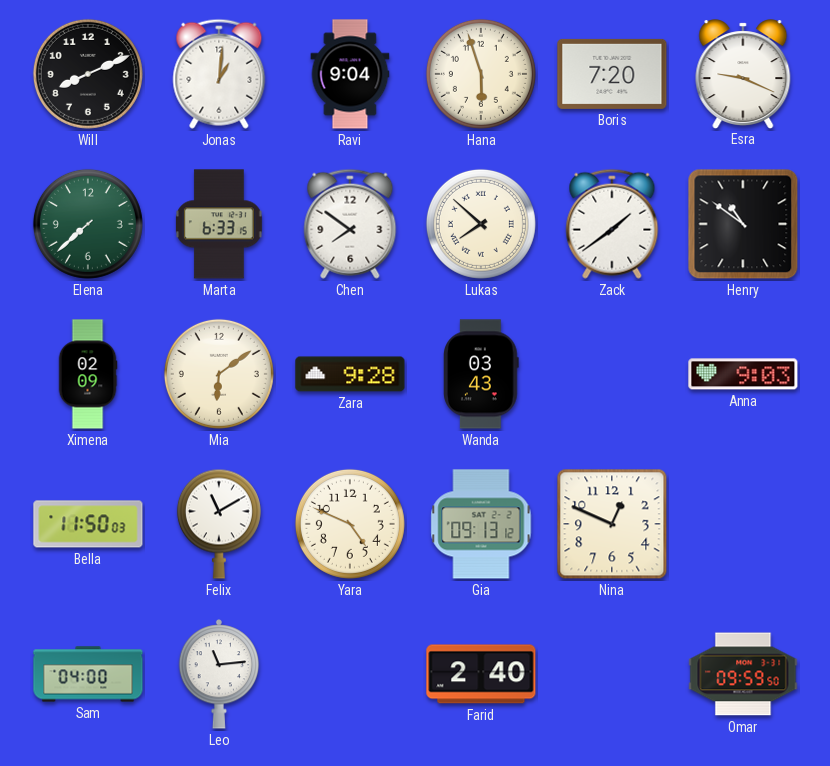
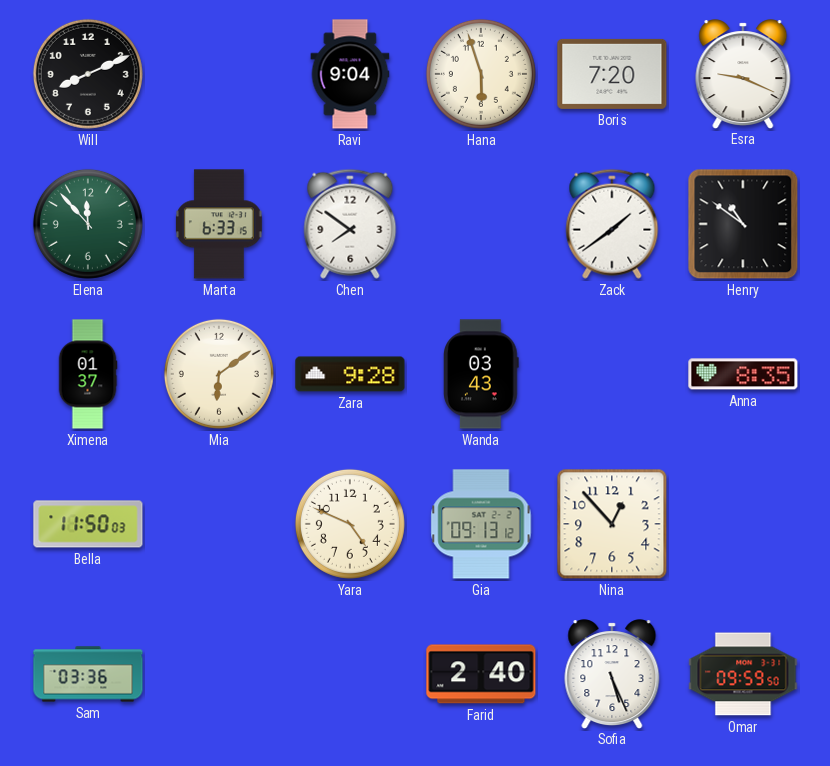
Jonas: 1:01 -> none (219, 74)
Elena: 7:38 -> 11:53 (88, 224)
Lukas: 7:52 -> none (481, 224)
Ximena: 02:09 -> 01:37 (88, 374)
Anna: 9:03 -> 8:35 (743, 374)
Felix: 11:10 -> none (219, 524)
Nina: 12:49 -> 12:53 (612, 524)
Sam: 04:00 -> 03:36 (88, 674)
Leo: 11:14 -> none (219, 674)
Sofia: none -> 5:26 (612, 674)
